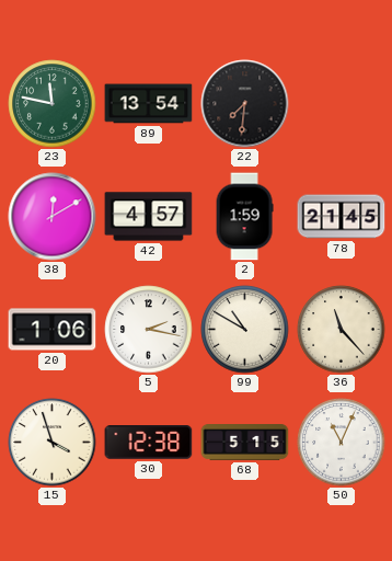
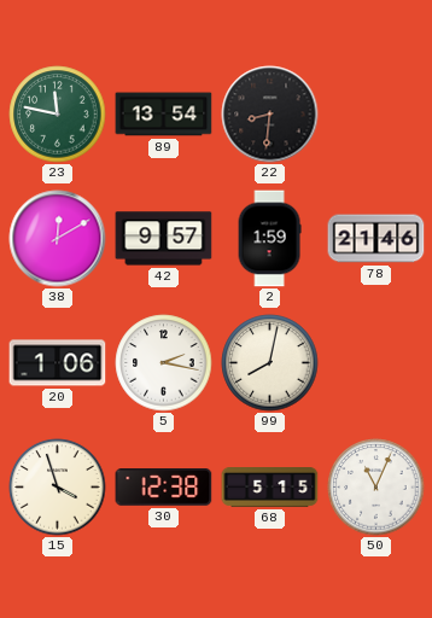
22: 7:31 -> 8:31 (270, 115)
42: 4:57 -> 9:57 (164, 239)
78: 21:45 -> 21:46 (376, 239)
99: 10:50 -> 8:02 (270, 363)
36: 11:23 -> none (342, 330)
